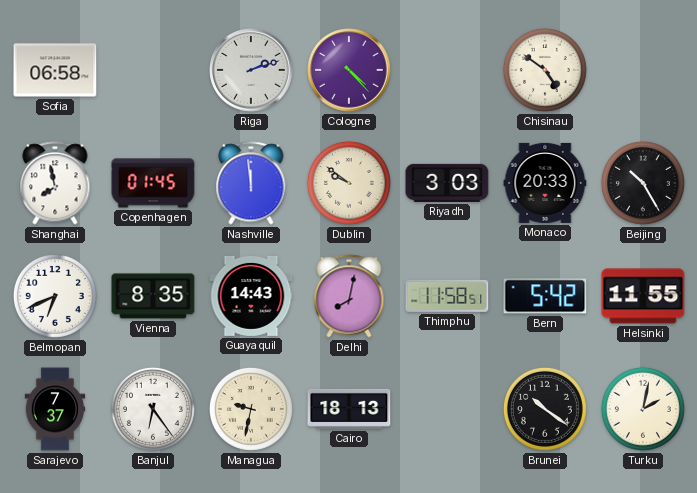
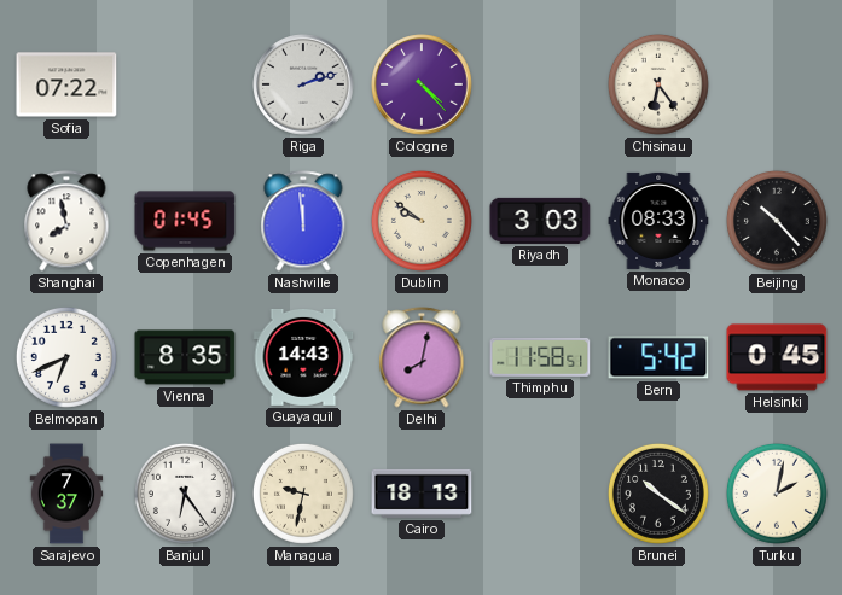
Sofia: 06:58 -> 07:22 (66, 84)
Chisinau: 4:51 -> 6:24 (658, 84)
Monaco: 20:33 -> 08:33 (658, 221)
Beijing: 10:25 -> 10:23 (777, 221)
Helsinki: 11:55 -> 0:45 (777, 357)
